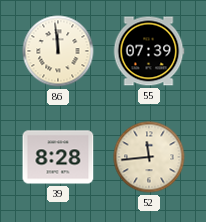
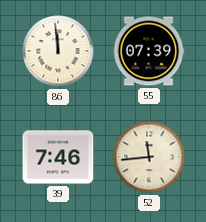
39: 8:28 -> 7:46 (58, 157)
